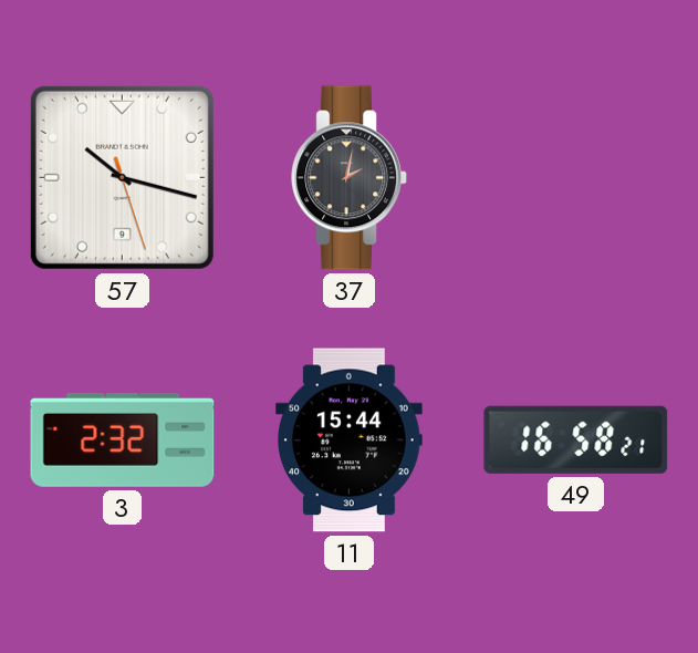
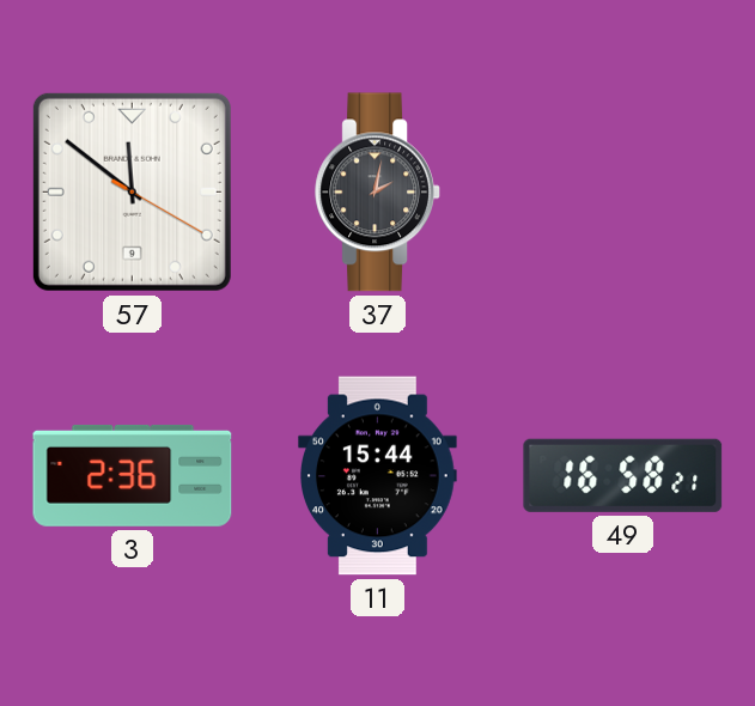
57: 10:17 -> 11:51 (132, 191)
3: 2:32 -> 2:36 (133, 475)
